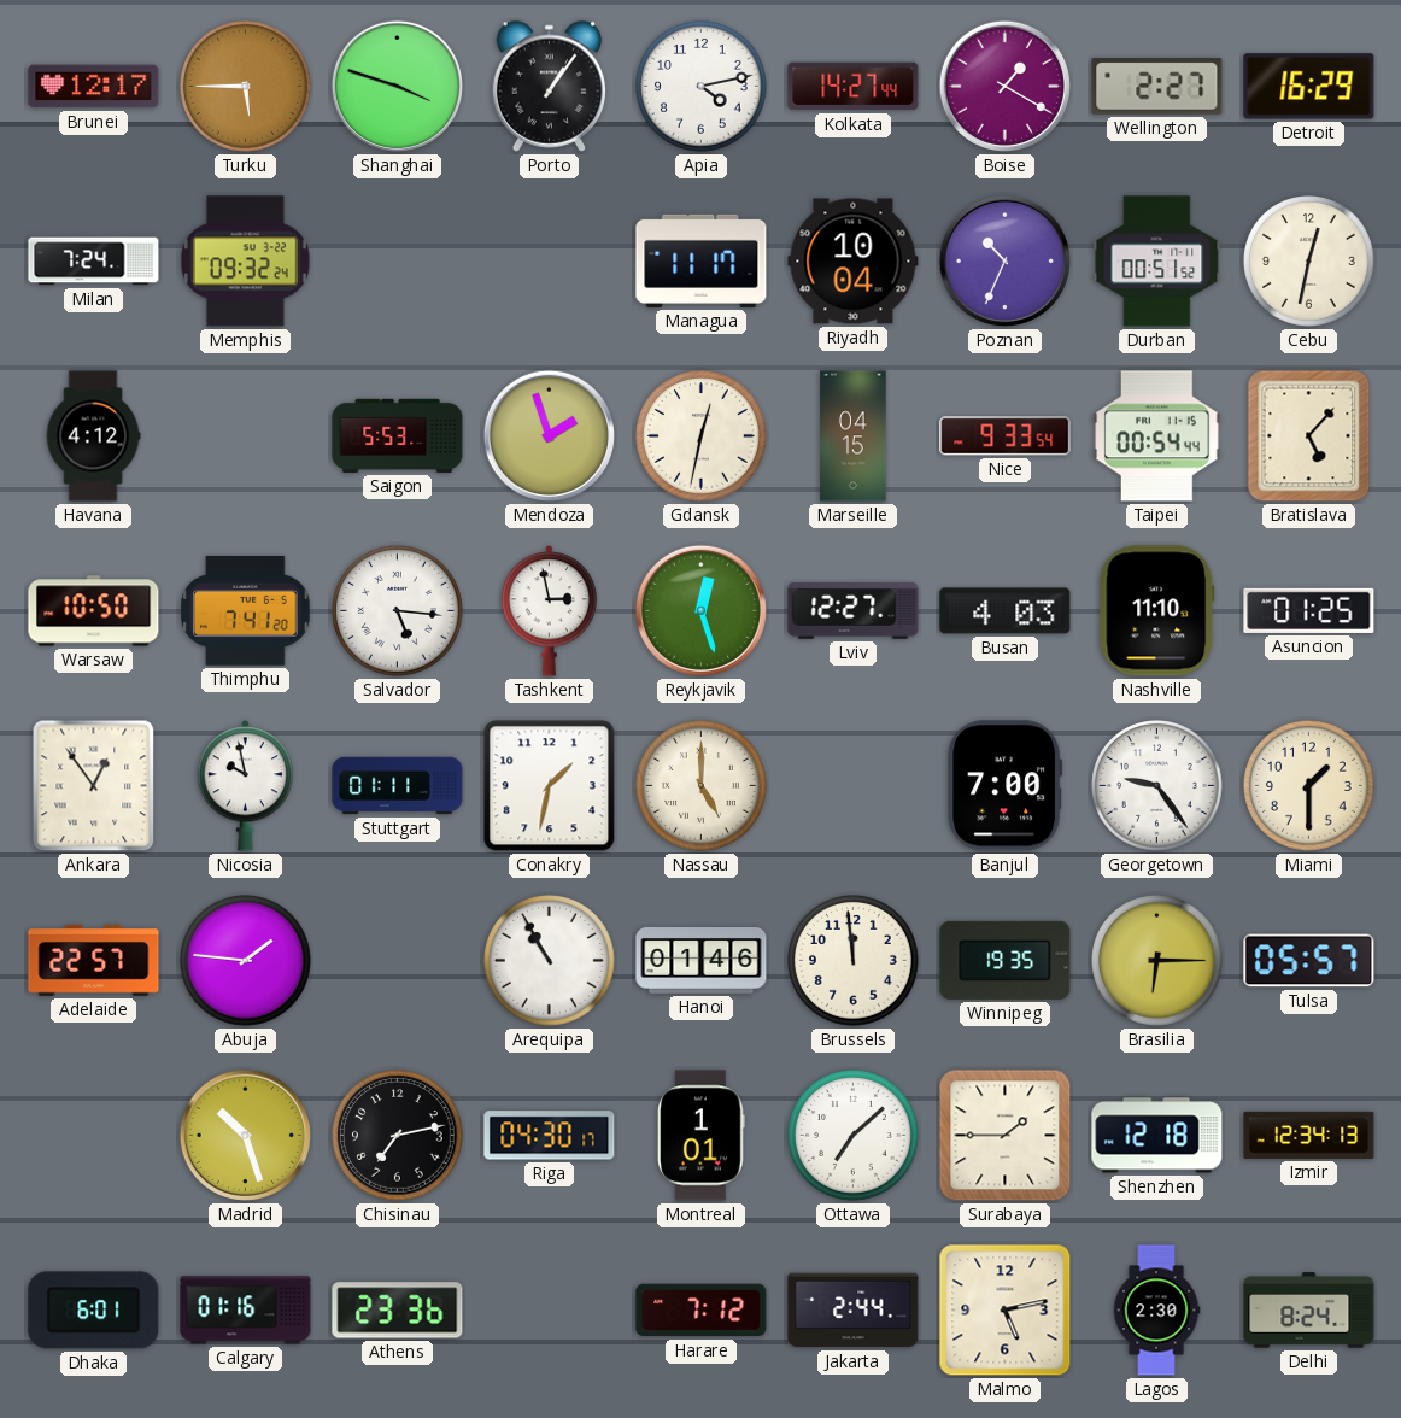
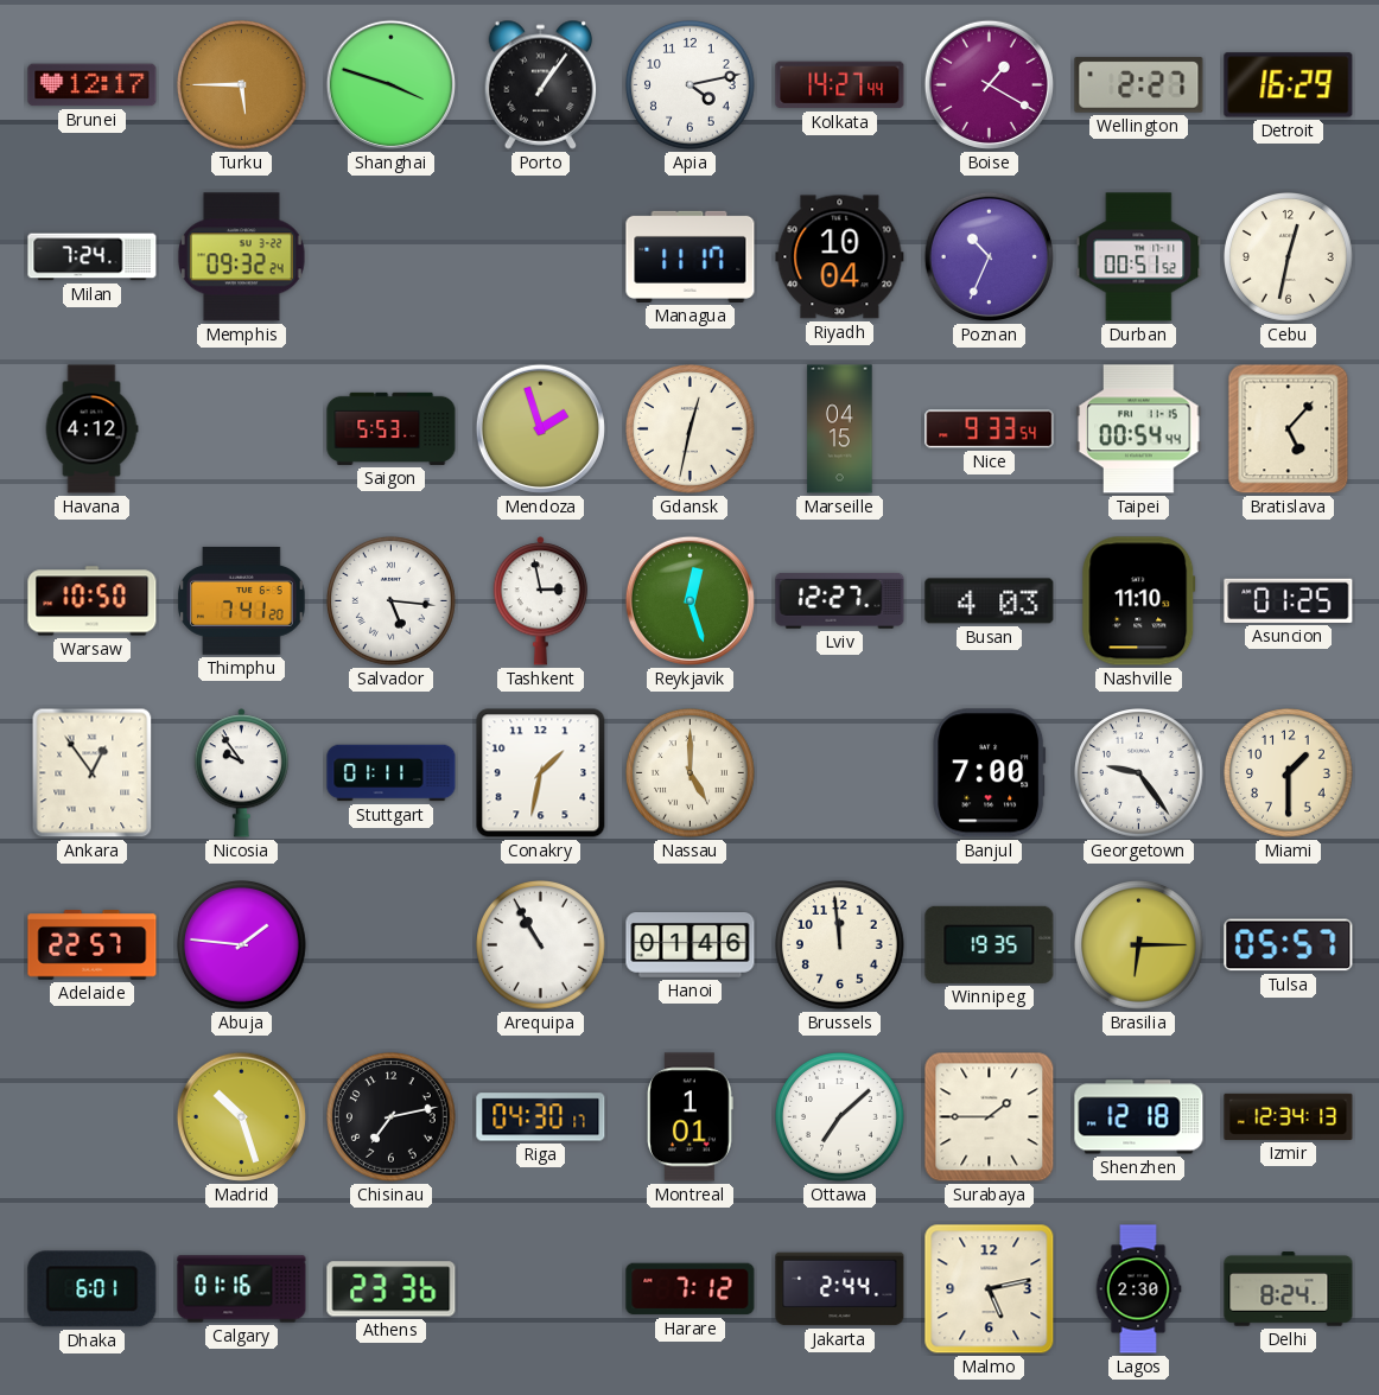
Nicosia: 9:58 -> 9:54 (242, 773)
